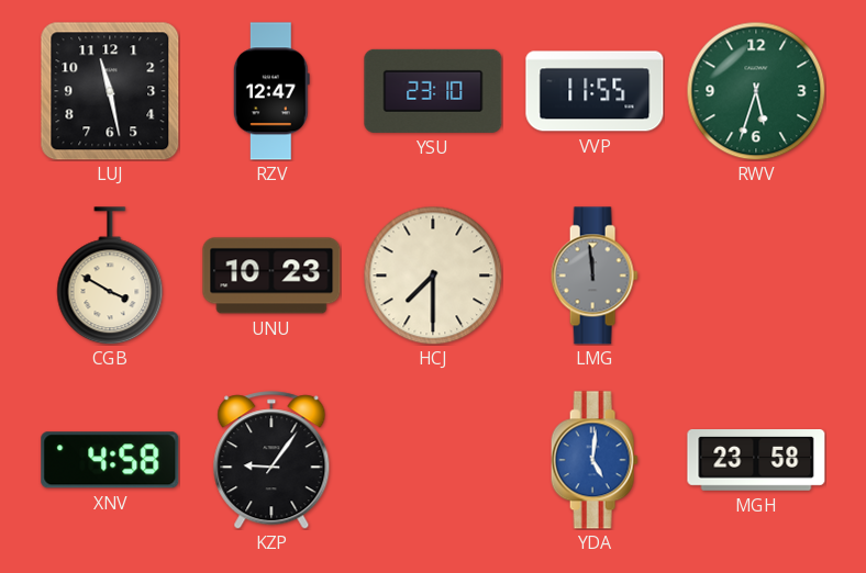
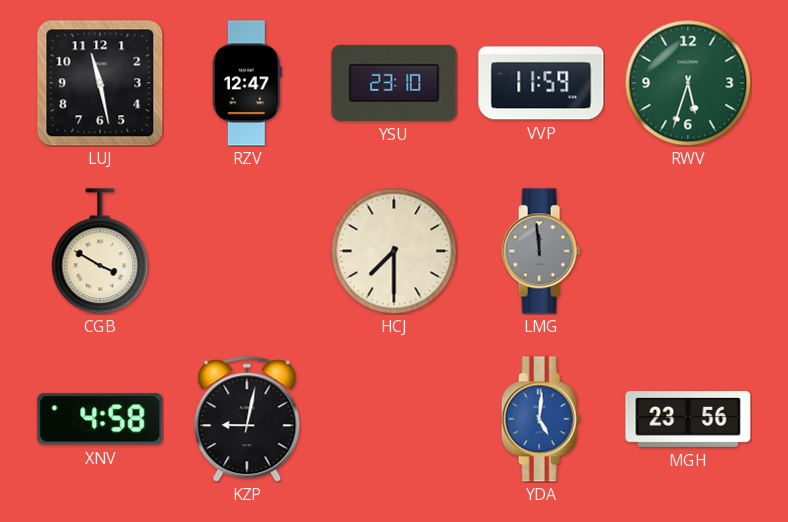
VVP: 11:55 -> 11:59 (541, 83)
UNU: 10:23 -> none (271, 276)
KZP: 9:06 -> 9:02 (247, 419)
MGH: 23:58 -> 23:56 (688, 420)
